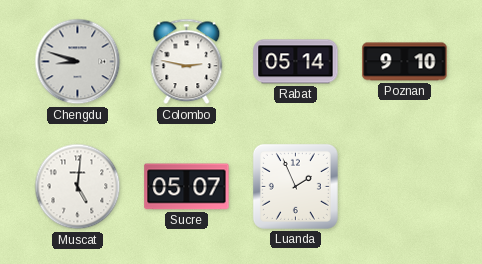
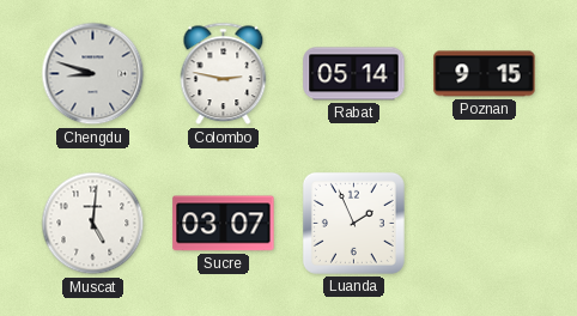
Poznan: 9:10 -> 9:15 (485, 74)
Sucre: 05:07 -> 03:07 (224, 224)
